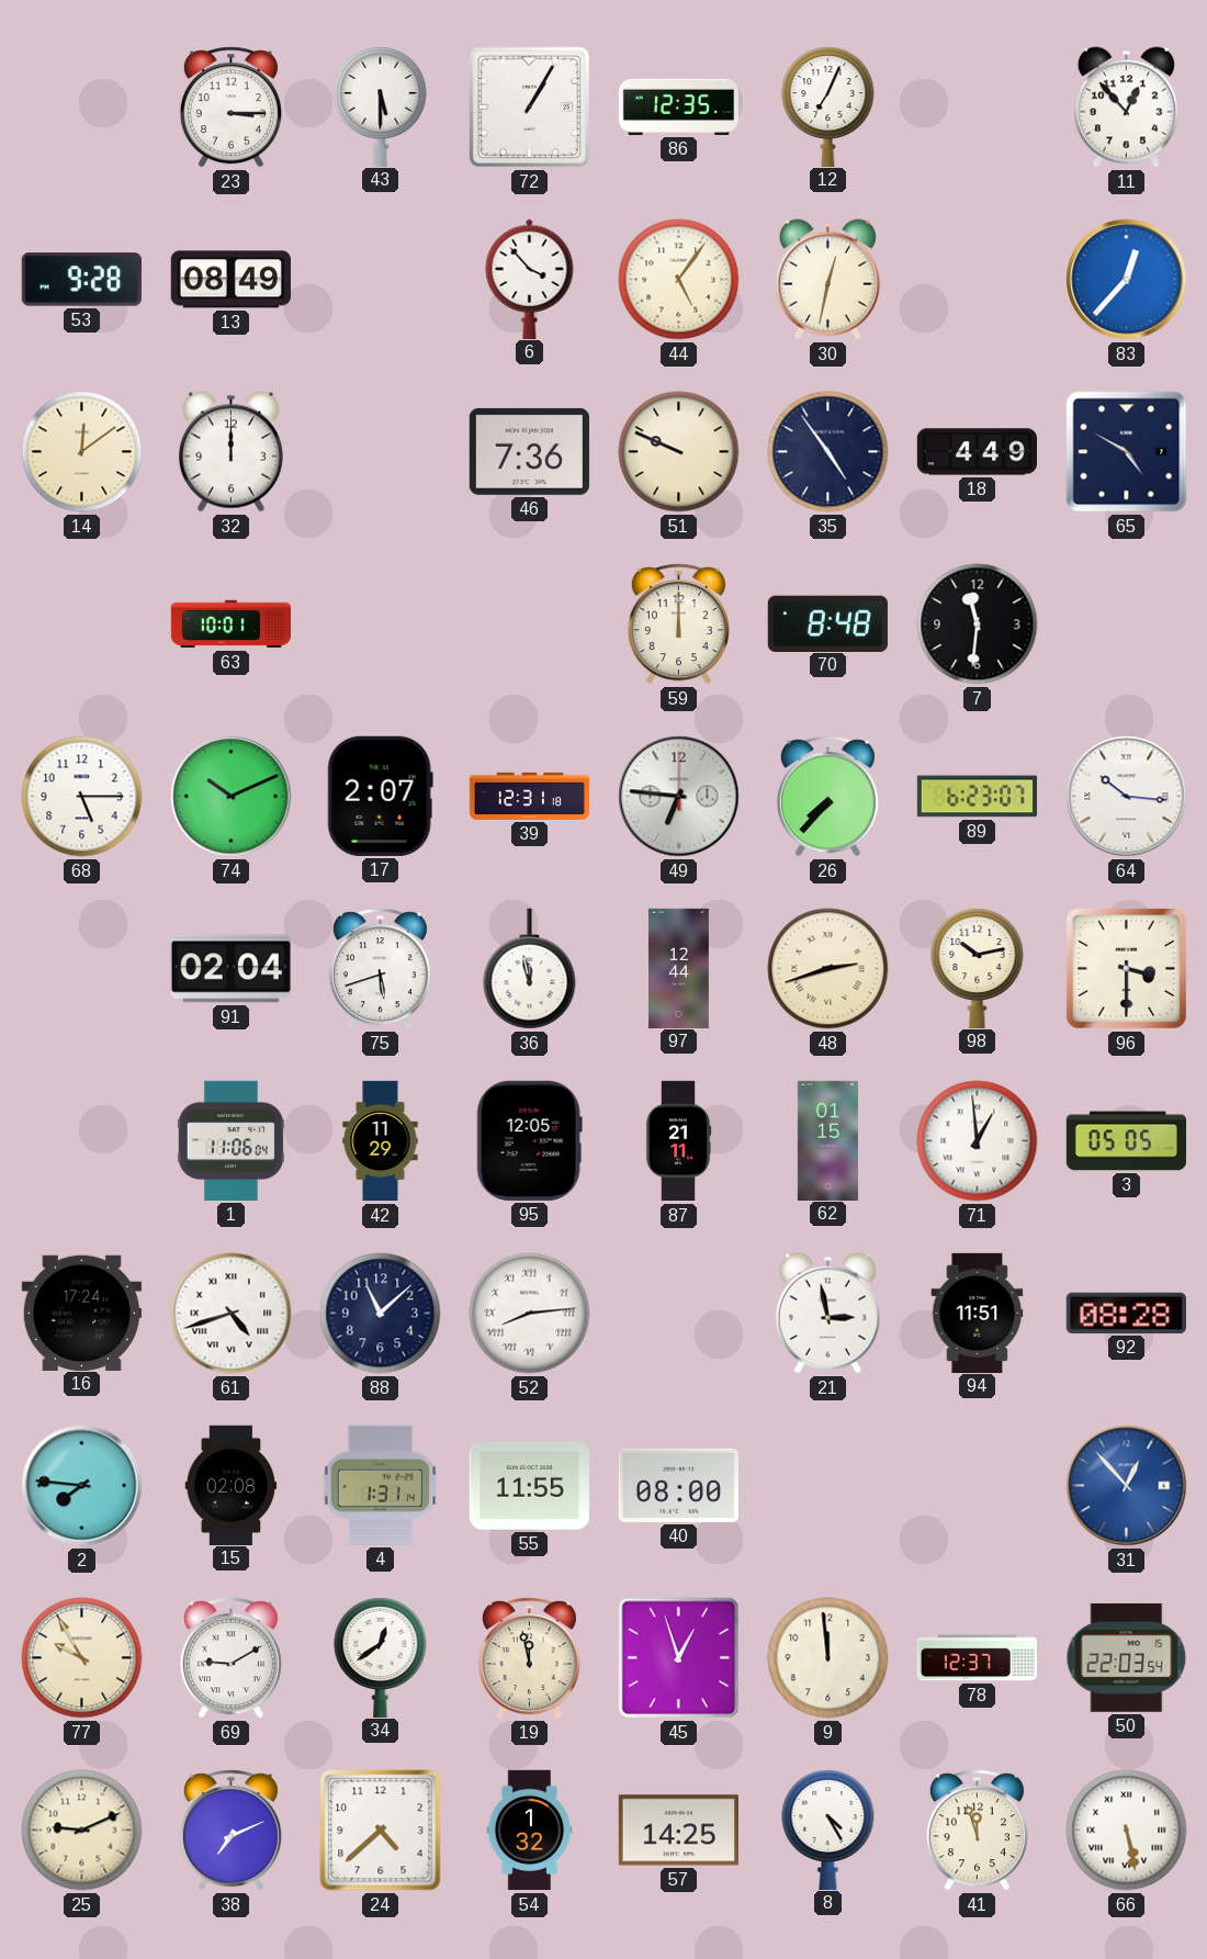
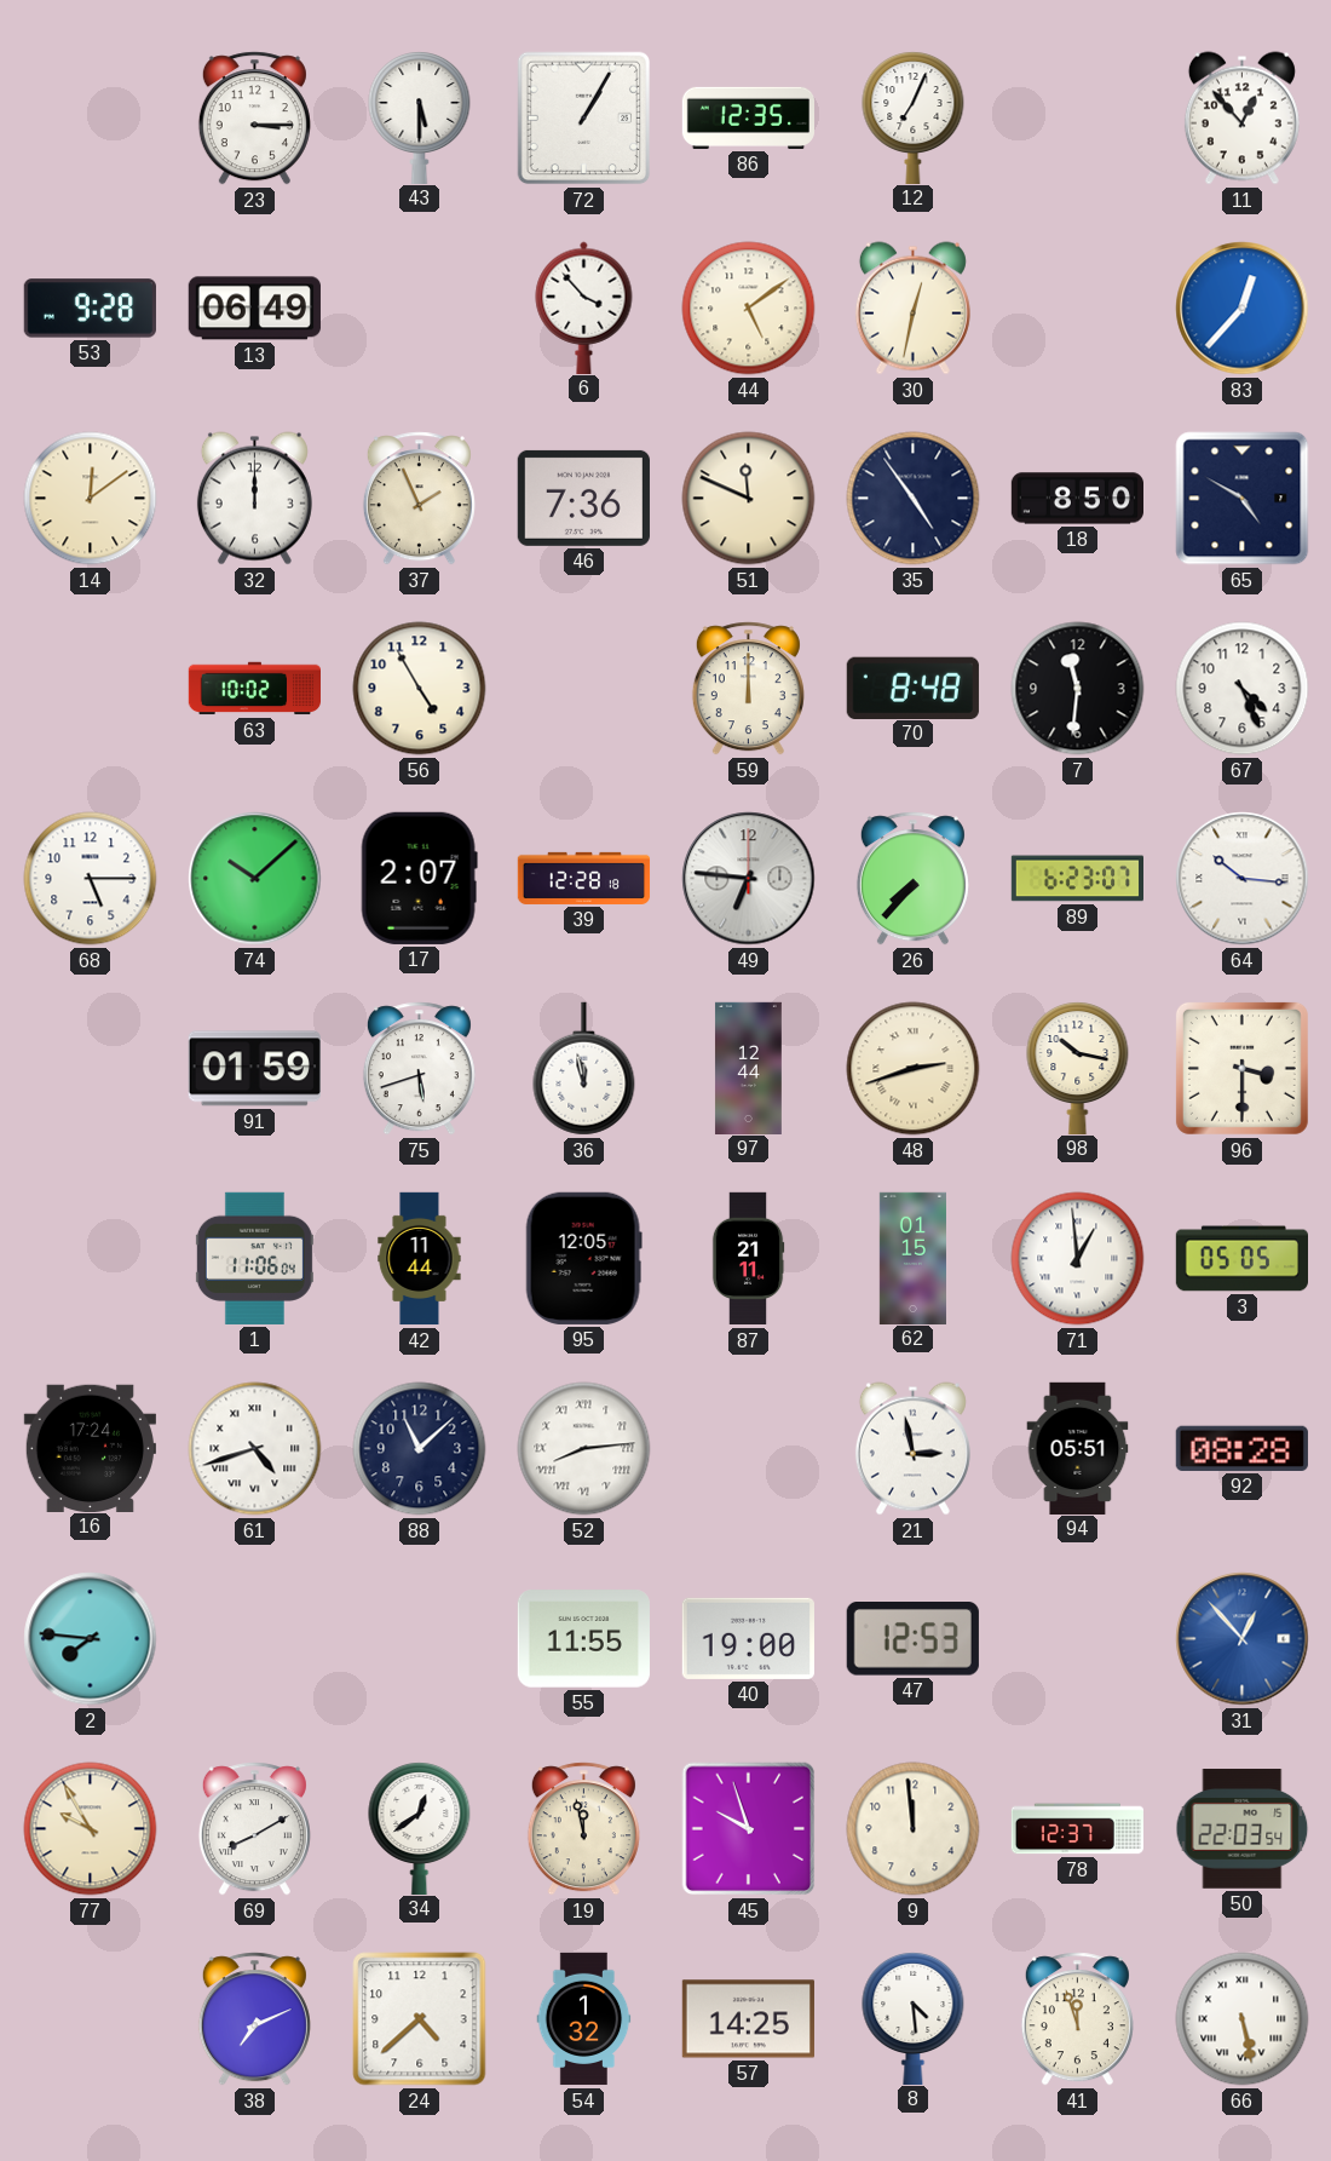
13: 08:49 -> 06:49 (254, 309)
44: 5:06 -> 5:09 (749, 309)
37: none -> 1:56 (419, 499)
51: 9:49 -> 11:49 (749, 499)
18: 4:49 -> 8:50 (1077, 499)
63: 10:01 -> 10:02 (254, 689)
56: none -> 4:55 (420, 689)
67: none -> 4:26 (1243, 689)
74: 10:11 -> 10:08 (255, 879)
39: 12:31 -> 12:28 (584, 878)
91: 02:04 -> 01:59 (254, 1069)
98: 10:13 -> 10:17 (1078, 1068)
42: 11:29 -> 11:44 (420, 1259)
94: 11:51 -> 05:51 (1078, 1448)
15: 02:08 -> none (232, 1485)
4: 1:31 -> none (381, 1485)
40: 08:00 -> 19:00 (748, 1638)
47: none -> 12:53 (912, 1639)
69: 9:10 -> 8:10 (254, 1829)
45: 12:57 -> 9:57 (749, 1829)
25: 9:11 -> none (82, 1831)
8: 4:25 -> 4:29 (914, 2018)
